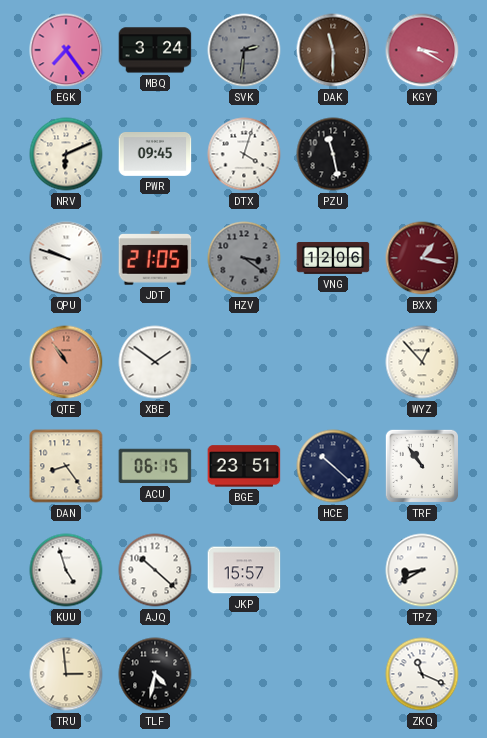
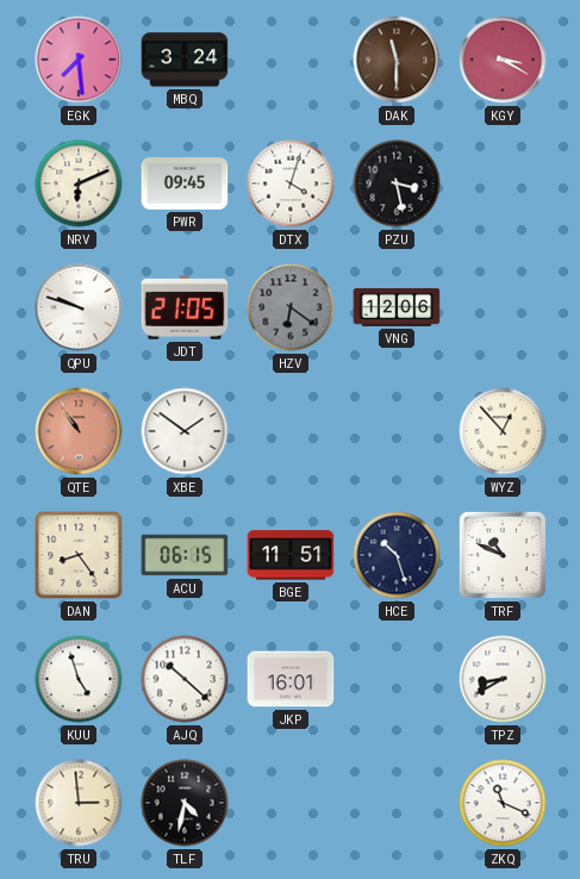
EGK: 7:24 -> 7:29 (79, 60)
SVK: 2:31 -> none (244, 50)
PZU: 11:28 -> 3:28 (397, 183)
HZV: 3:21 -> 6:21 (291, 307)
BXX: 1:17 -> none (422, 258)
BGE: 23:51 -> 11:51 (291, 555)
HCE: 10:22 -> 10:27 (397, 555)
TRF: 10:54 -> 10:49 (503, 555)
JKP: 15:57 -> 16:01 (291, 679)
